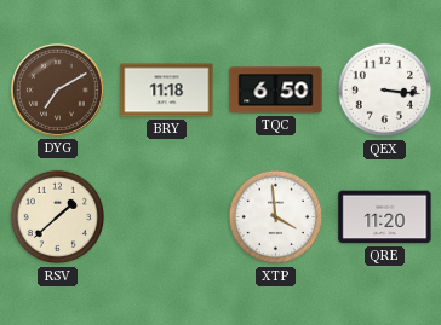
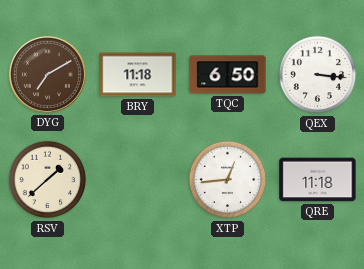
XTP: 3:59 -> 12:44 (228, 180)
QRE: 11:20 -> 11:18 (318, 180)
